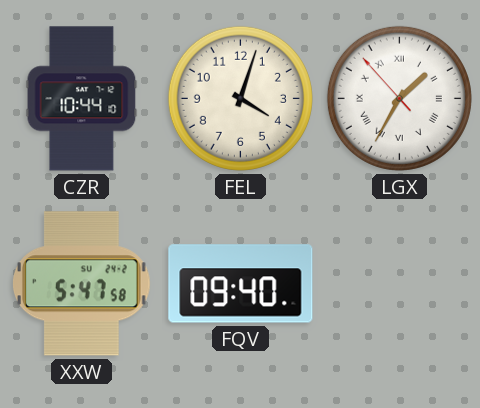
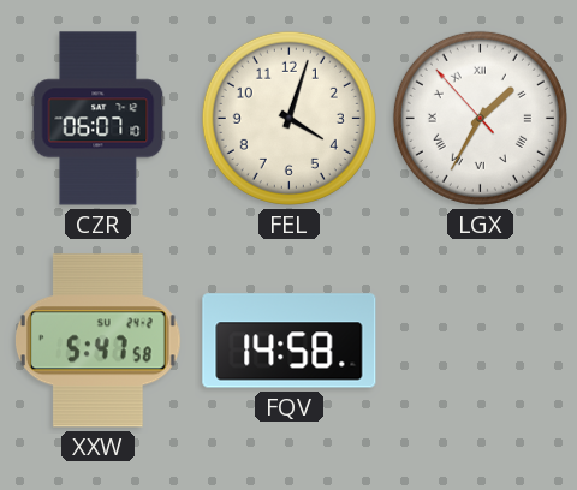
CZR: 10:44 -> 06:07 (99, 119)
FQV: 09:40 -> 14:58 (290, 341)
